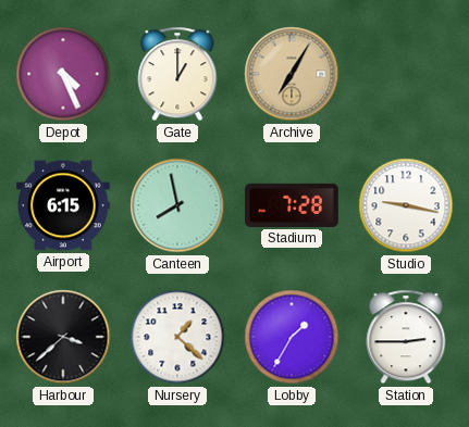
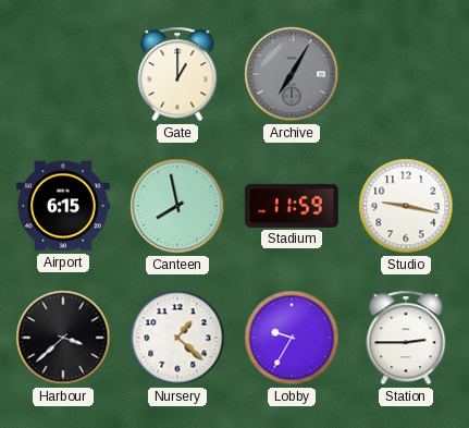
Depot: 4:26 -> none (63, 74)
Archive dial: champagne -> grey (292, 74)
Stadium: 7:28 -> 11:59 (292, 206)
Lobby: 1:35 -> 9:35 (292, 338)
